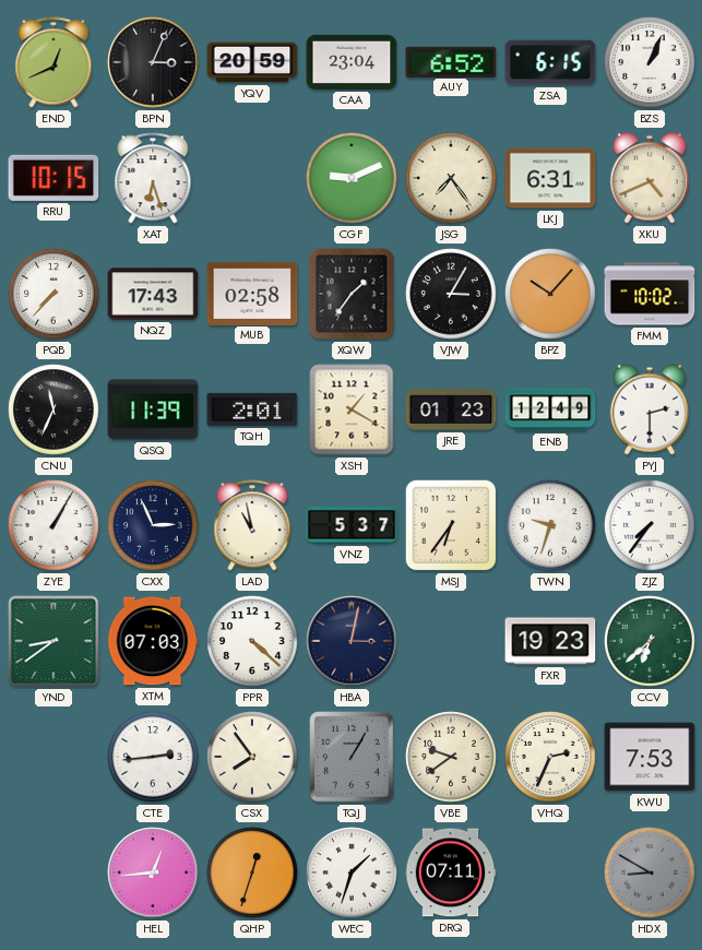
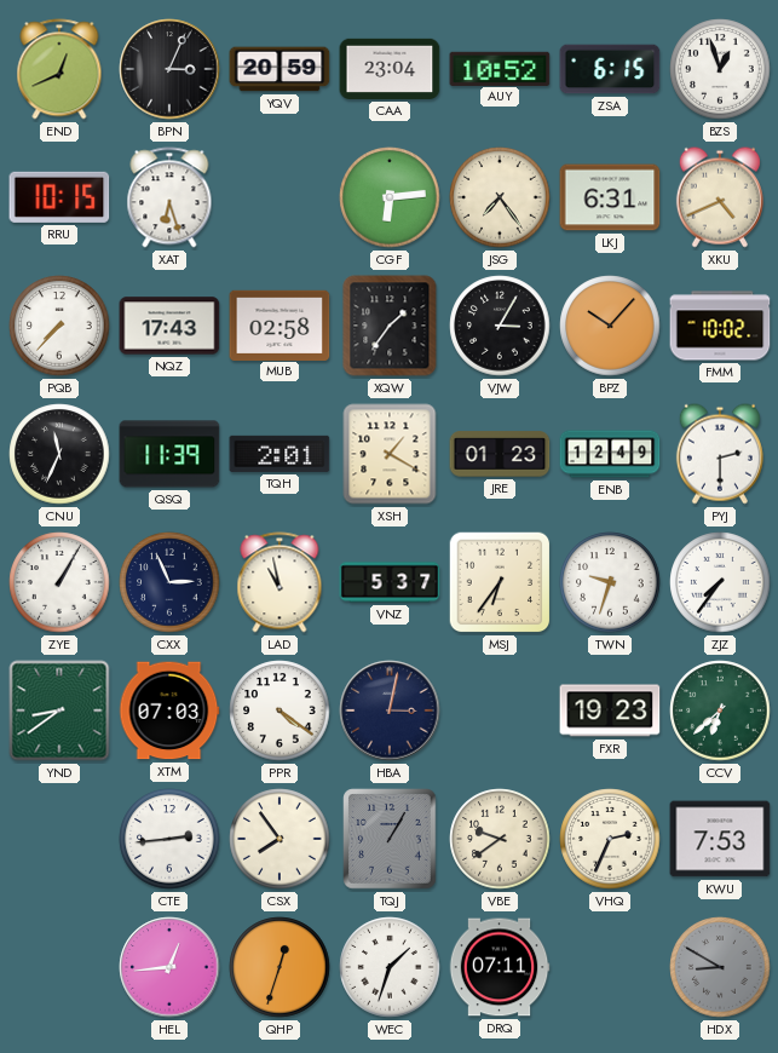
AUY: 6:52 -> 10:52 (500, 68)
BZS: 1:04 -> 12:57 (720, 69)
CGF: 9:11 -> 6:14 (390, 197)
PPR: 4:22 -> 4:21 (279, 710)
